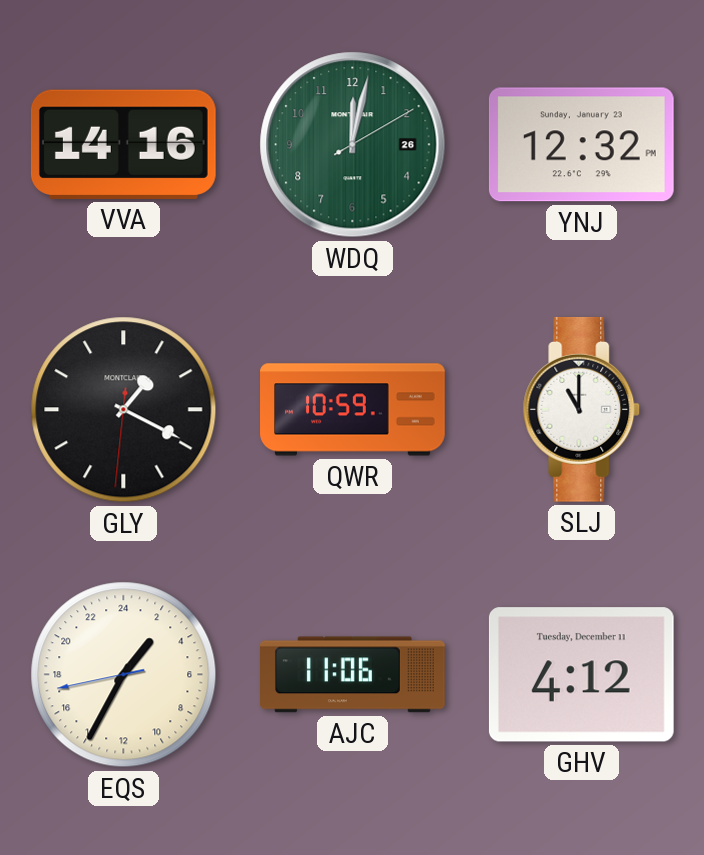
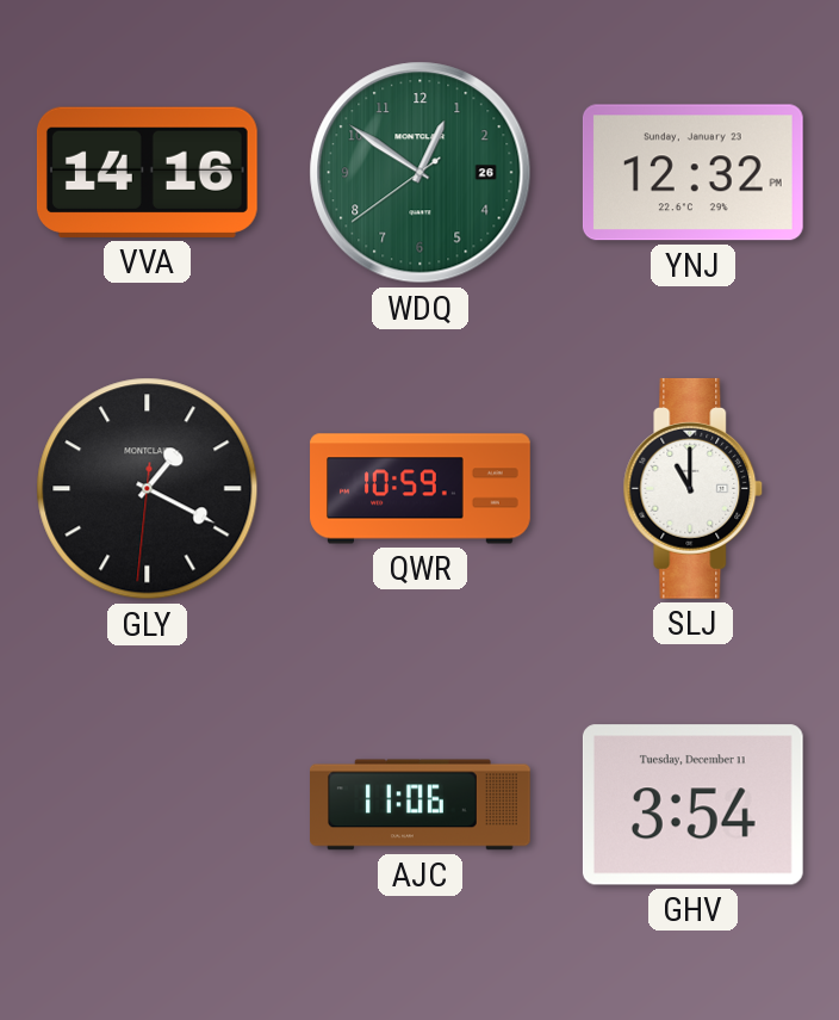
WDQ: 12:02 -> 12:50 (421, 173)
EQS: 2:34 -> none (124, 675)
GHV: 4:12 -> 3:54 (692, 805)
